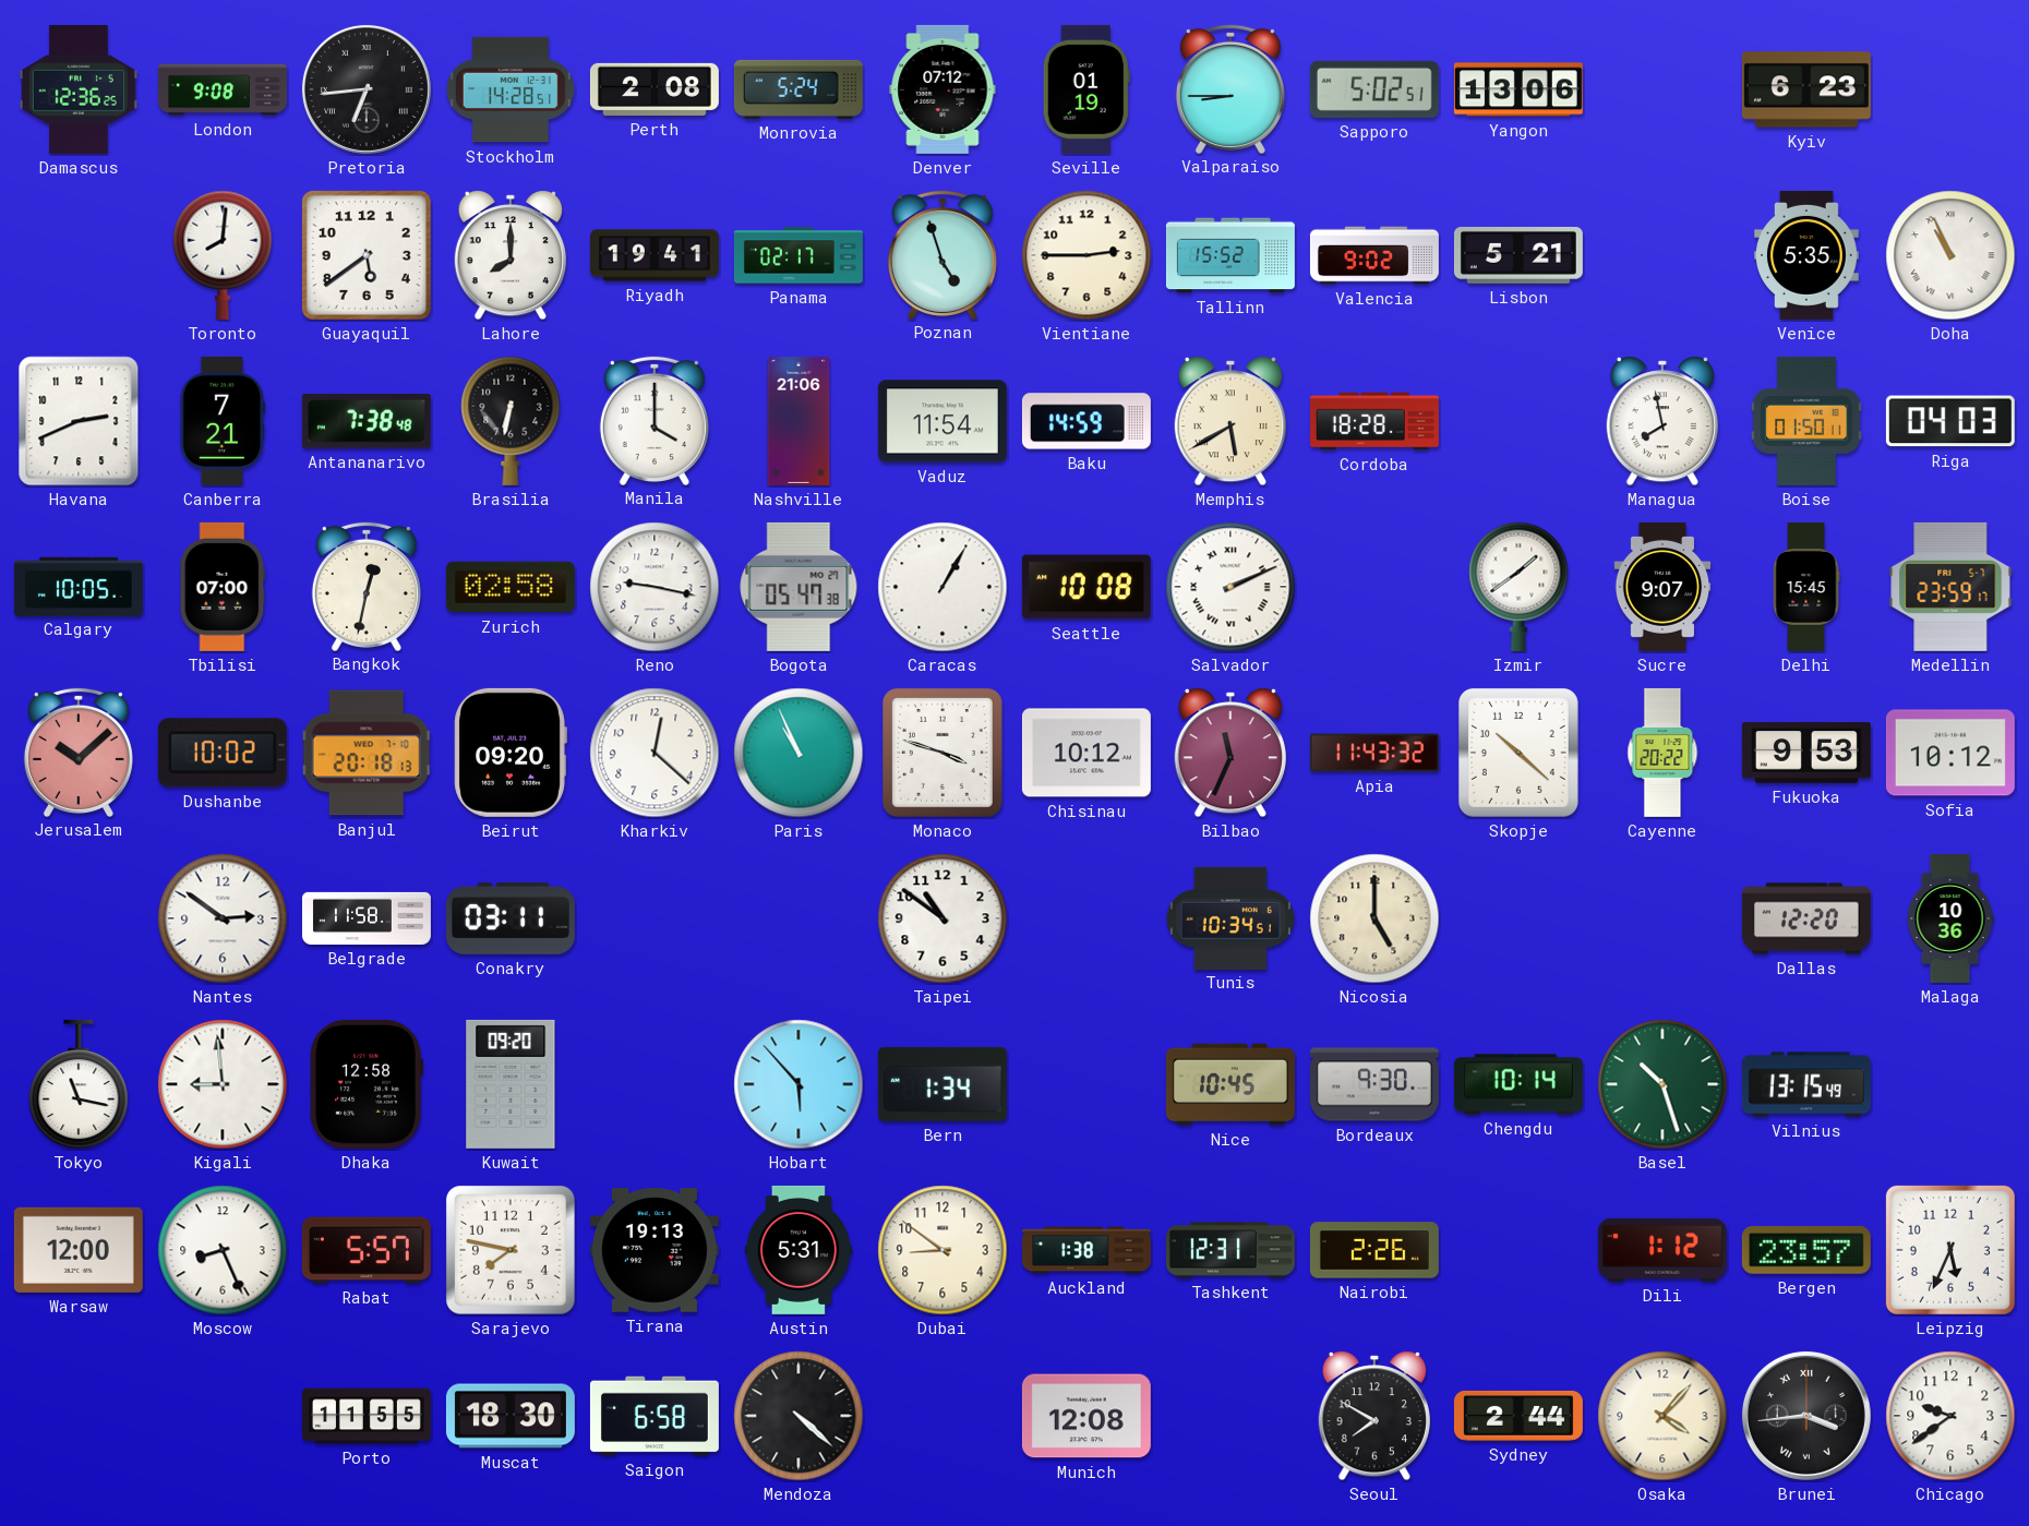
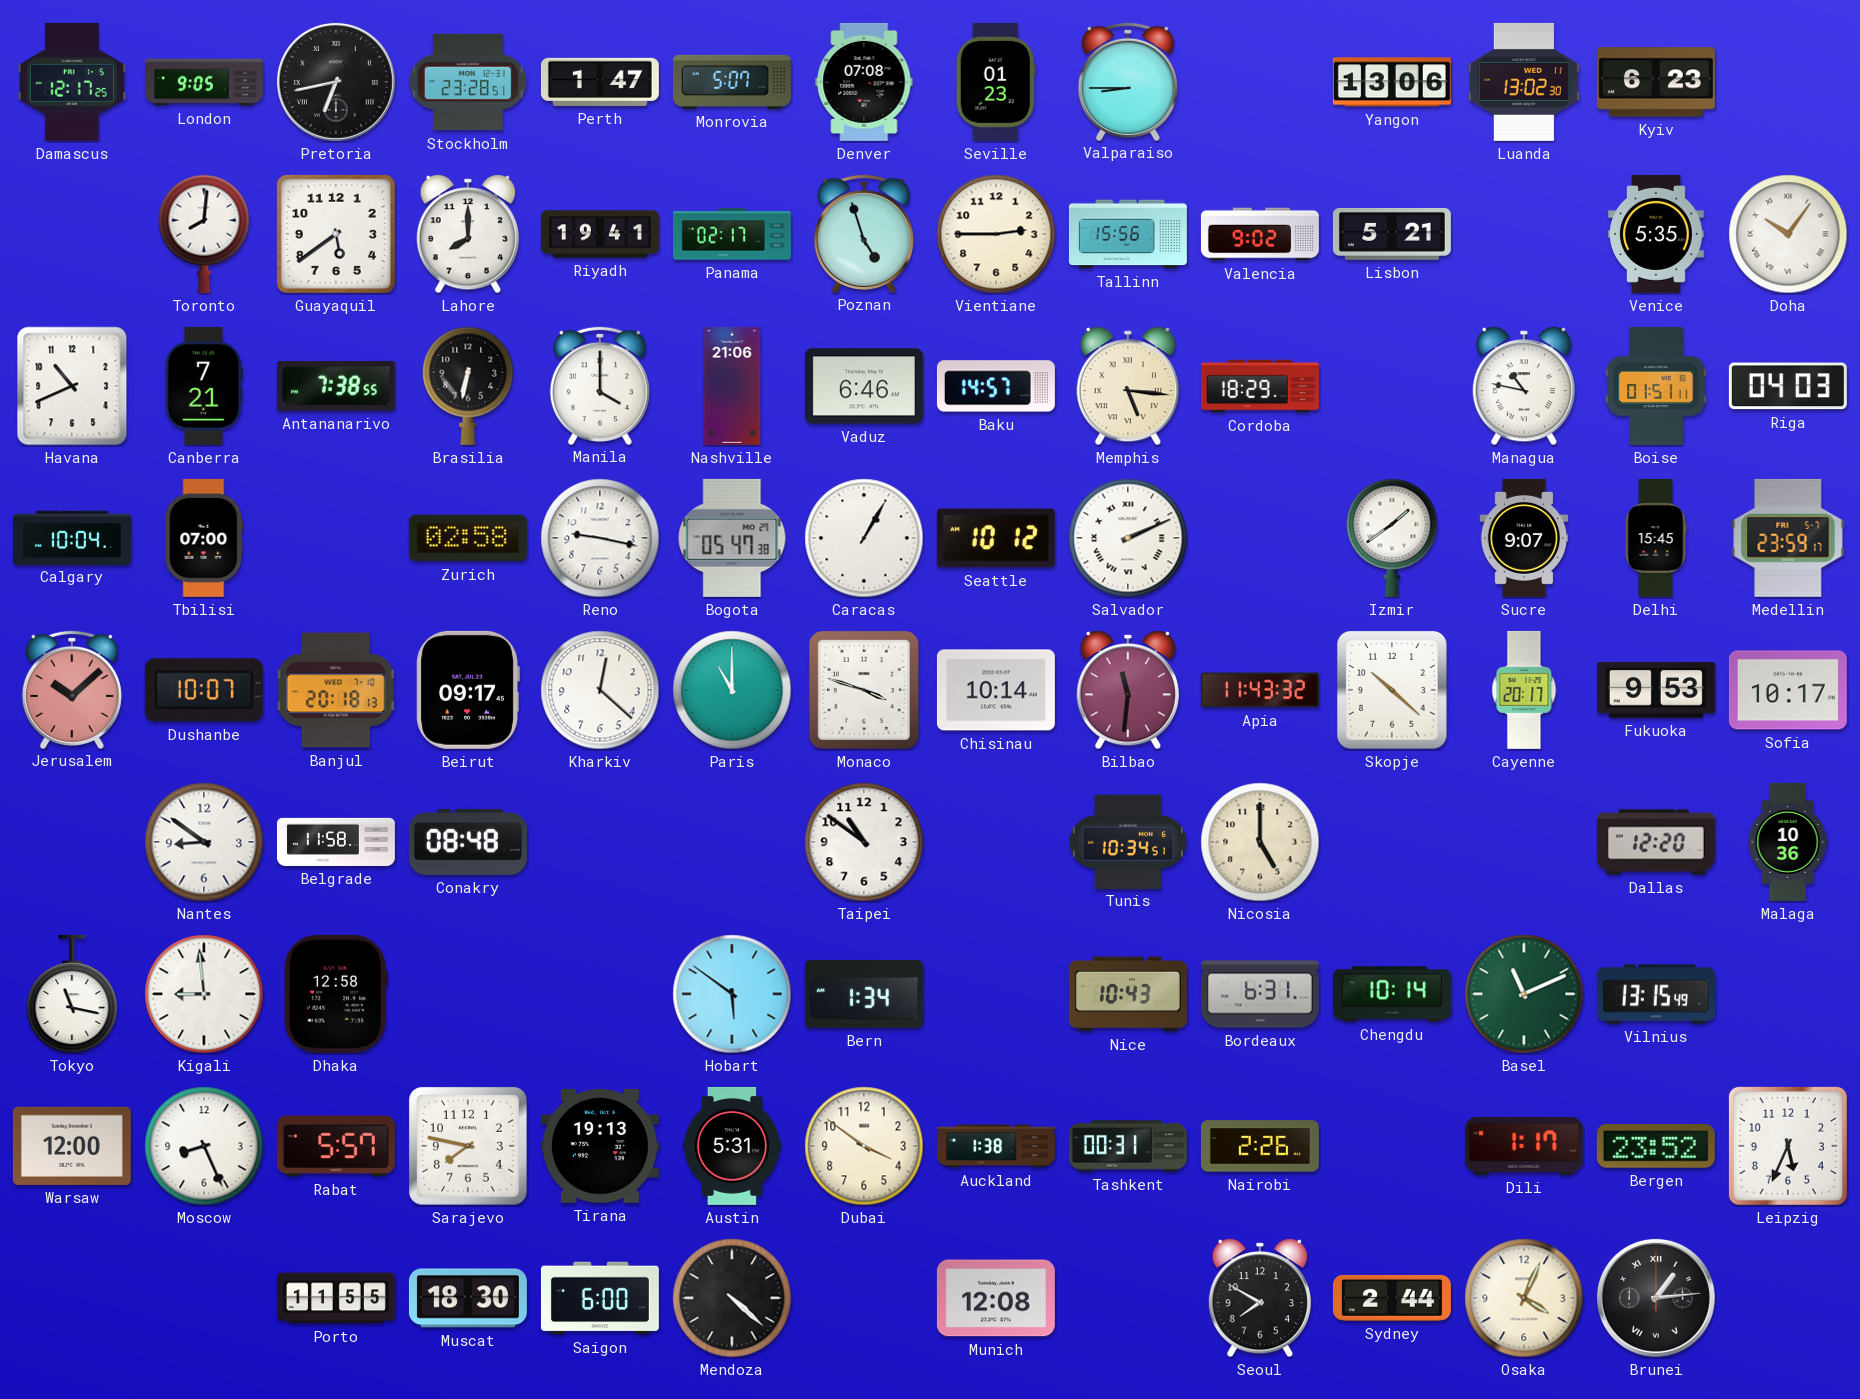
Damascus: 12:36 -> 12:17 (72, 82)
London: 9:08 -> 9:05 (204, 82)
Pretoria: 6:44 -> 6:43 (336, 82)
Stockholm: 14:28 -> 23:28 (468, 82)
Perth: 2:08 -> 1:47 (600, 82)
Monrovia: 5:24 -> 5:07 (732, 82)
Denver: 07:12 -> 07:08 (864, 82)
Seville: 01:19 -> 01:23 (996, 82)
Sapporo: 5:02 -> none (1374, 89)
Luanda: none -> 13:02 (1524, 82)
Tallinn: 15:52 -> 15:56 (1128, 234)
Doha: 10:56 -> 10:06 (1788, 234)
Havana: 2:41 -> 10:41 (72, 386)
Antananarivo: 7:38:48 -> 7:38:55 (336, 387)
Vaduz: 11:54 -> 6:46 (864, 386)
Baku: 14:59 -> 14:57 (996, 386)
Memphis: 5:40 -> 5:16 (1128, 386)
Cordoba: 18:28 -> 18:29 (1260, 386)
Managua: 7:58 -> 10:47 (1524, 386)
Boise: 01:50 -> 01:51 (1656, 386)
Calgary: 10:05 -> 10:04 (72, 537)
Bangkok: 12:32 -> none (367, 586)
Seattle: 10:08 -> 10:12 (996, 538)
Dushanbe: 10:02 -> 10:07 (204, 690)
Beirut: 09:20 -> 09:17 (468, 690)
Paris: 10:56 -> 11:00 (732, 690)
Chisinau: 10:12 -> 10:14 (996, 690)
Bilbao: 11:34 -> 11:31 (1128, 690)
Cayenne: 20:22 -> 20:17 (1524, 690)
Sofia: 10:12 -> 10:17 (1788, 690)
Nantes: 2:51 -> 8:51 (204, 842)
Conakry: 03:11 -> 08:48 (468, 842)
Kuwait: 09:20 -> none (511, 1084)
Hobart: 5:53 -> 5:51 (732, 994)
Nice: 10:45 -> 10:43 (1128, 994)
Bordeaux: 9:30 -> 6:31 (1260, 994)
Basel: 10:27 -> 11:11 (1524, 994)
Dubai: 8:51 -> 3:51 (864, 1146)
Tashkent: 12:31 -> 00:31 (1128, 1146)
Dili: 1:12 -> 1:17 (1524, 1146)
Bergen: 23:57 -> 23:52 (1656, 1146)
Saigon: 6:58 -> 6:00 (600, 1298)
Osaka: 4:07 -> 4:04 (1524, 1298)
Brunei: 3:44 -> 1:14 (1656, 1298)
Chicago: 9:39 -> none (1950, 1416)
